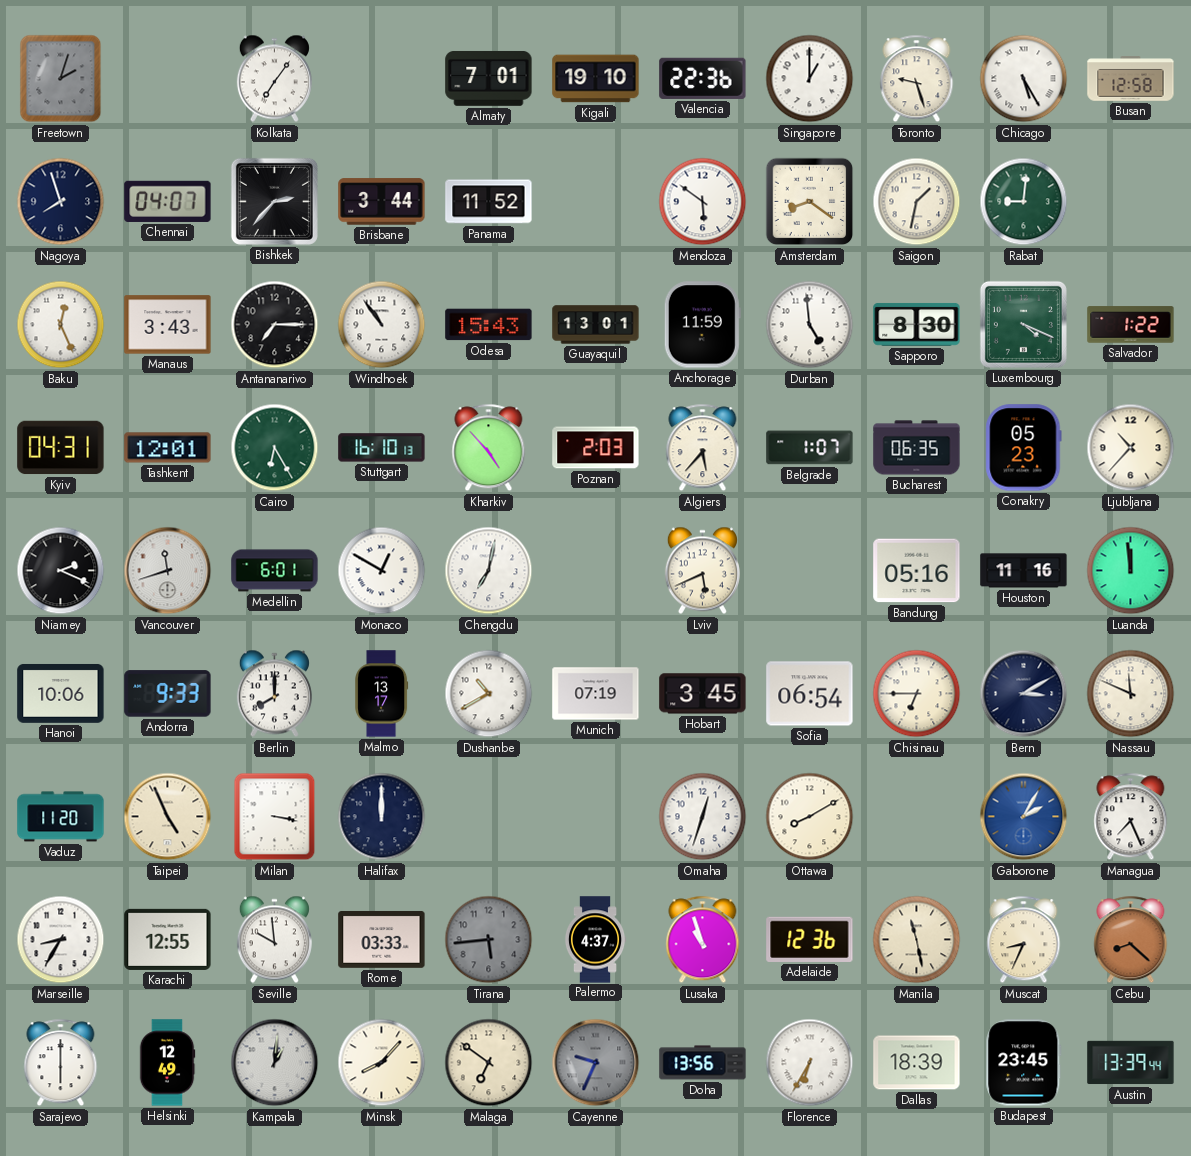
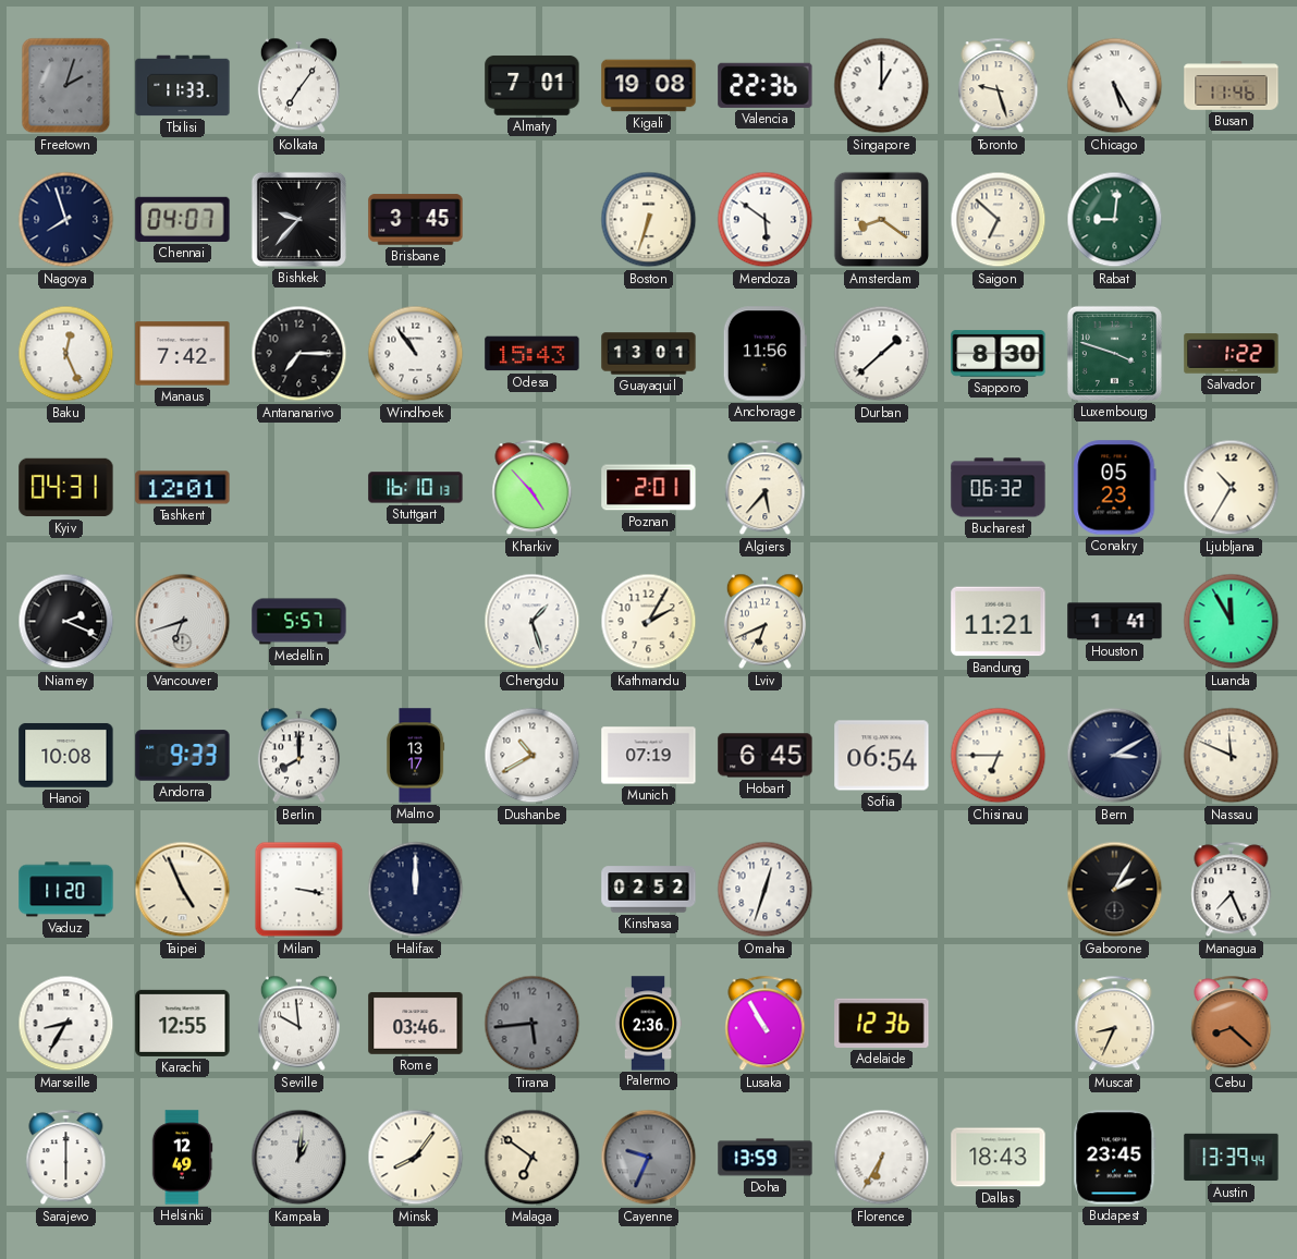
Tbilisi: none -> 11:33 (183, 86)
Kigali: 19:10 -> 19:08 (649, 86)
Busan: 12:58 -> 11:46 (1232, 86)
Bishkek: 2:37 -> 9:37 (298, 219)
Brisbane: 3:44 -> 3:45 (416, 220)
Panama: 11:52 -> none (489, 202)
Boston: none -> 6:33 (649, 220)
Saigon: 1:32 -> 6:52 (999, 220)
Manaus: 3:43 -> 7:42 (183, 354)
Anchorage: 11:59 -> 11:56 (764, 354)
Durban: 4:59 -> 1:38 (882, 354)
Luxembourg: 4:19 -> 3:48 (1114, 353)
Cairo: 6:25 -> none (275, 448)
Poznan: 2:03 -> 2:01 (649, 488)
Belgrade: 1:07 -> none (810, 448)
Bucharest: 06:35 -> 06:32 (999, 488)
Ljubljana: 10:37 -> 10:35 (1232, 488)
Vancouver: 11:42 -> 6:42 (183, 622)
Medellin: 6:01 -> 5:57 (299, 622)
Monaco: 12:50 -> none (382, 571)
Chengdu: 7:02 -> 1:27 (533, 622)
Kathmandu: none -> 2:05 (649, 622)
Lviv: 5:41 -> 6:41 (764, 622)
Bandung: 05:16 -> 11:21 (999, 622)
Houston: 11:16 -> 1:41 (1115, 622)
Luanda: 11:59 -> 11:55 (1232, 622)
Hanoi: 10:06 -> 10:08 (66, 755)
Hobart: 3:45 -> 6:45 (766, 756)
Kinshasa: none -> 02:52 (649, 890)
Ottawa: 8:10 -> none (810, 817)
Gaborone dial: blue -> black (1115, 890)
Rome: 03:33 -> 03:46 (416, 1024)
Palermo: 4:37 -> 2:36 (648, 1024)
Lusaka: 10:57 -> 10:55 (766, 1024)
Manila: 11:28 -> none (917, 940)
Minsk: 8:07 -> 8:06 (416, 1158)
Doha: 13:56 -> 13:59 (766, 1158)
Dallas: 18:39 -> 18:43 (999, 1158)
